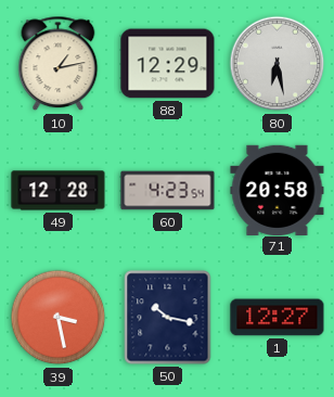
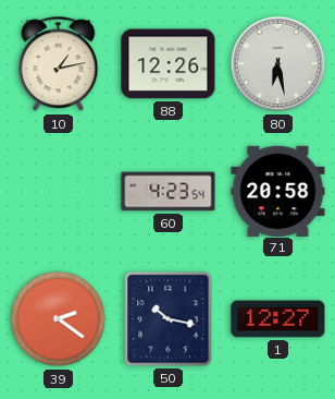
88: 12:29 -> 12:26 (169, 64)
49: 12:28 -> none (59, 191)
39: 3:28 -> 2:21 (59, 319)
